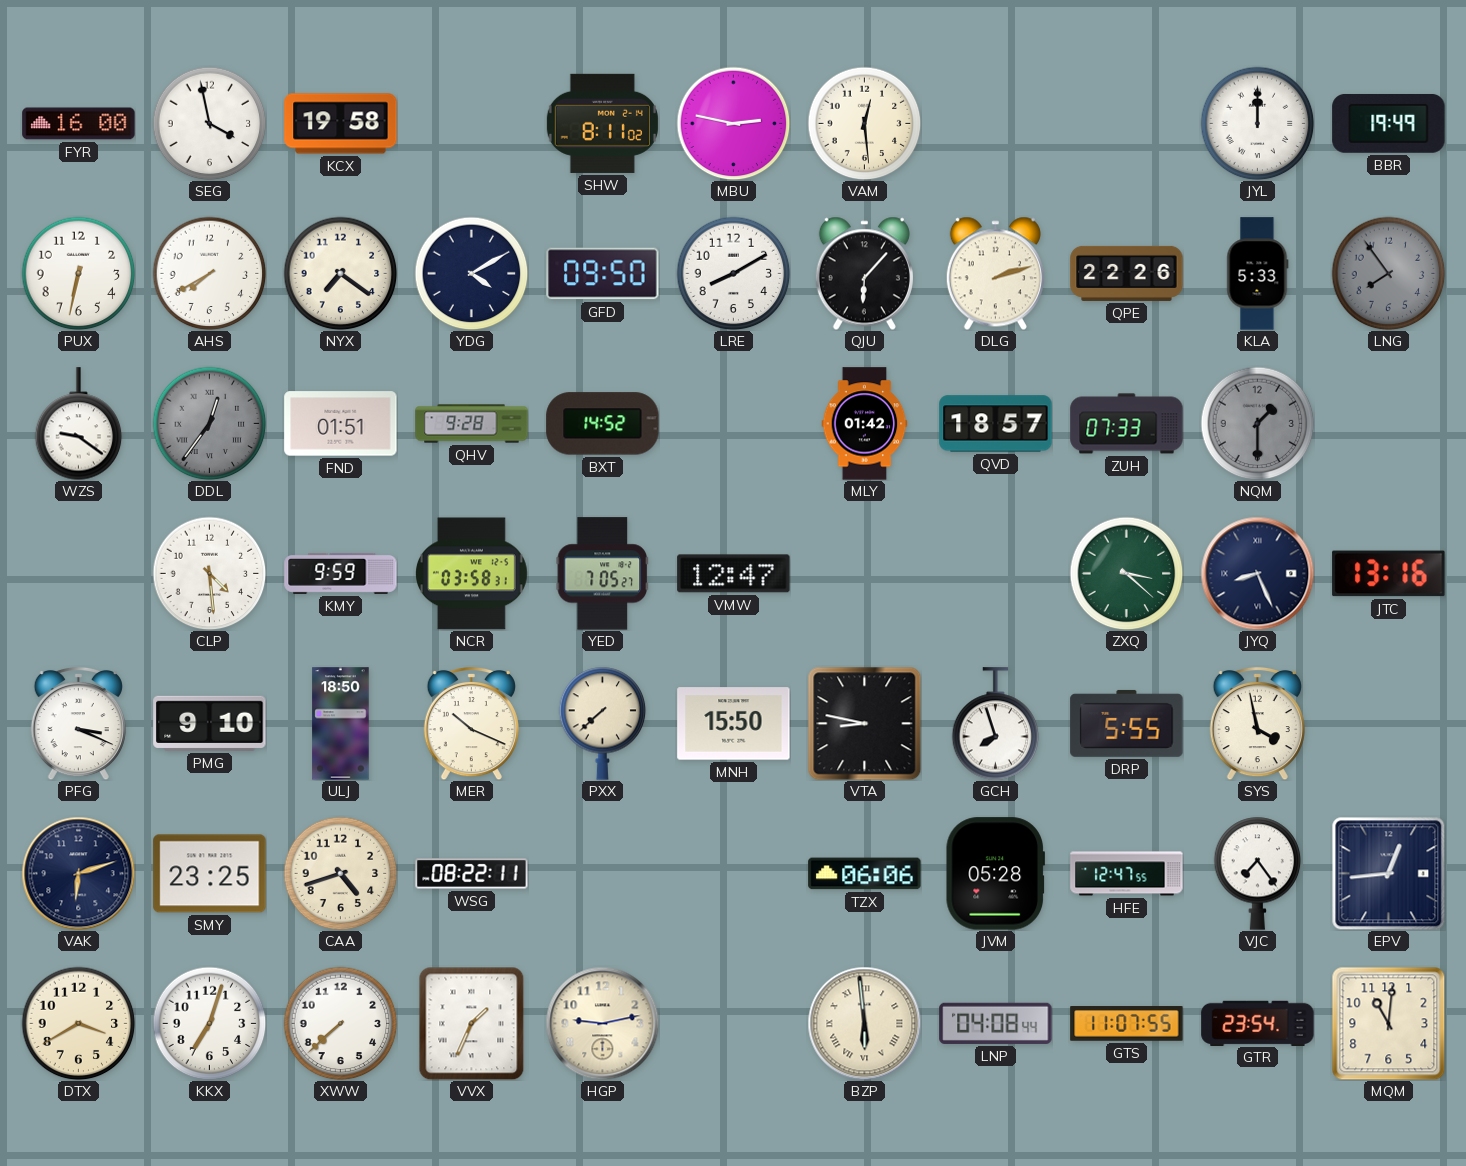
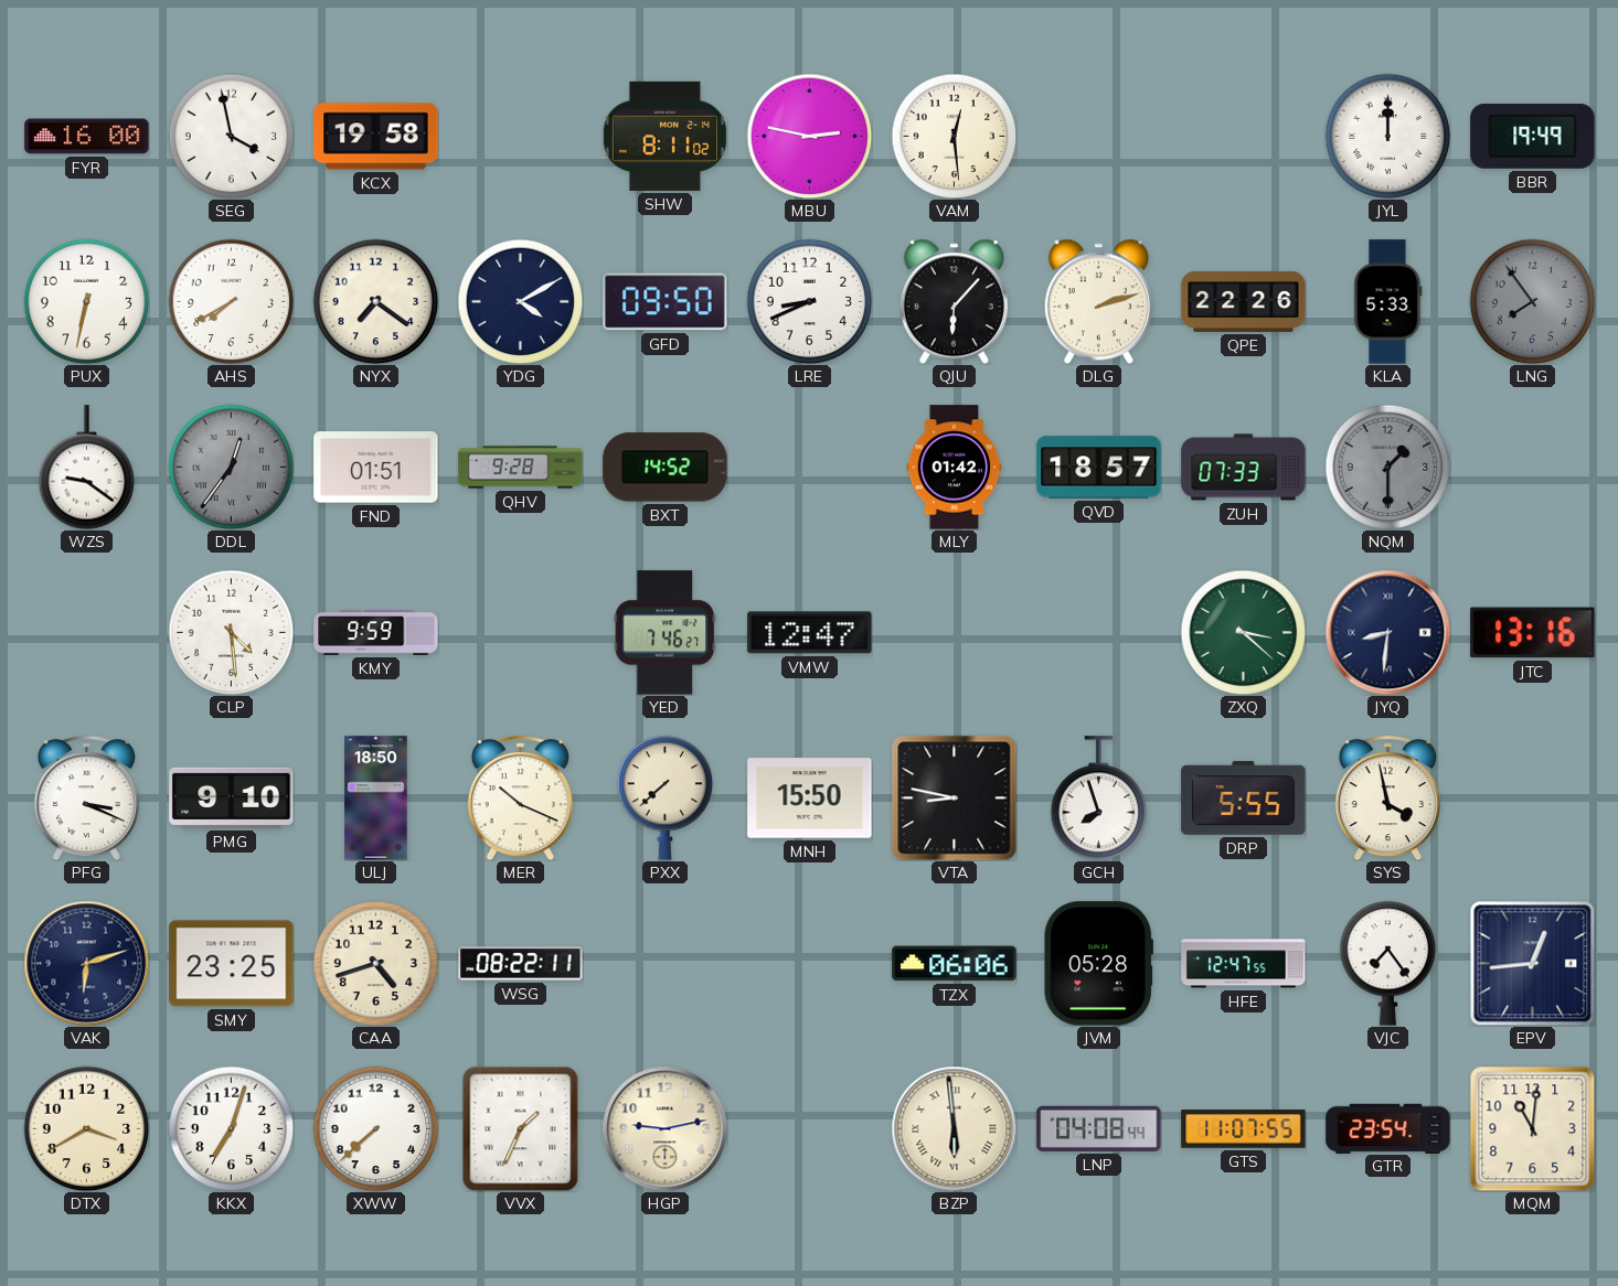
LRE: 8:10 -> 8:41 (809, 301)
NCR: 03:58 -> none (472, 574)
YED: 7:05 -> 7:46 (664, 633)
JYQ: 8:26 -> 8:31 (1387, 632)
